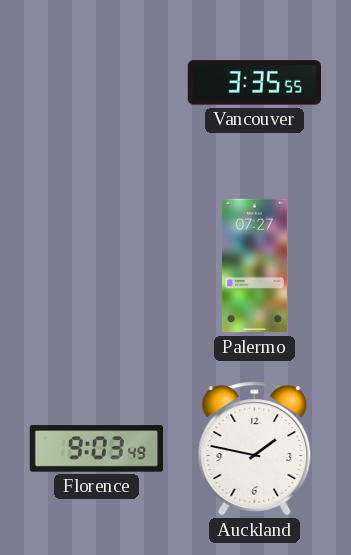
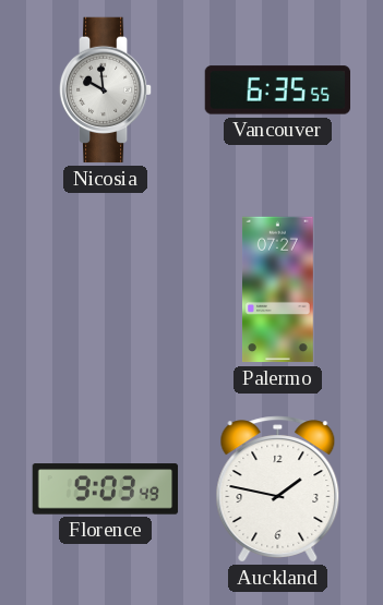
Nicosia: none -> 9:59 (106, 90)
Vancouver: 3:35 -> 6:35 (277, 90)
